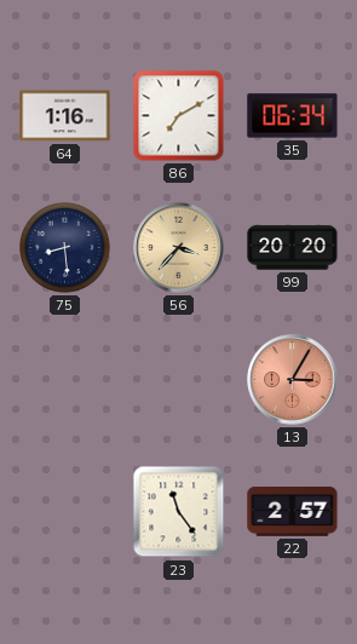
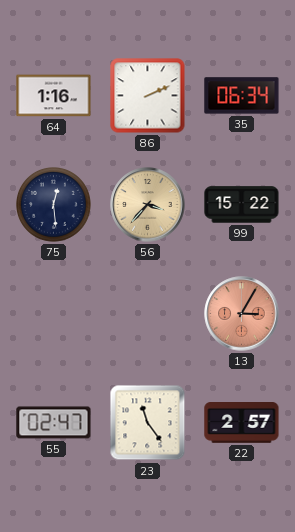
86: 7:10 -> 2:11 (148, 96)
75: 8:29 -> 12:29 (54, 205)
99: 20:20 -> 15:22 (242, 205)
55: none -> 02:47 (54, 423)
